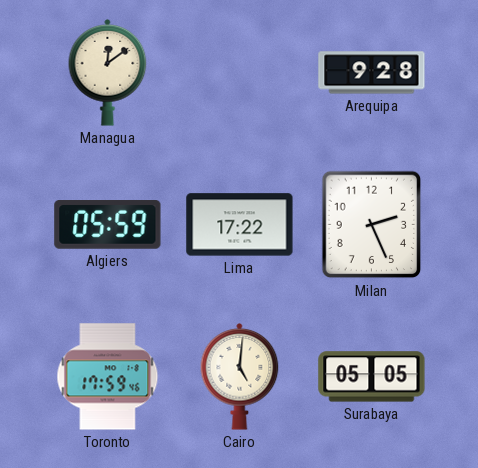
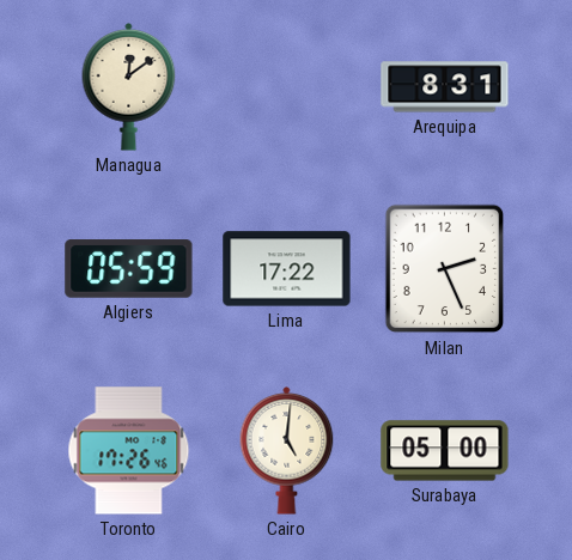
Arequipa: 9:28 -> 8:31 (445, 87)
Toronto: 17:59 -> 17:26 (129, 451)
Surabaya: 05:05 -> 05:00 (445, 451)
